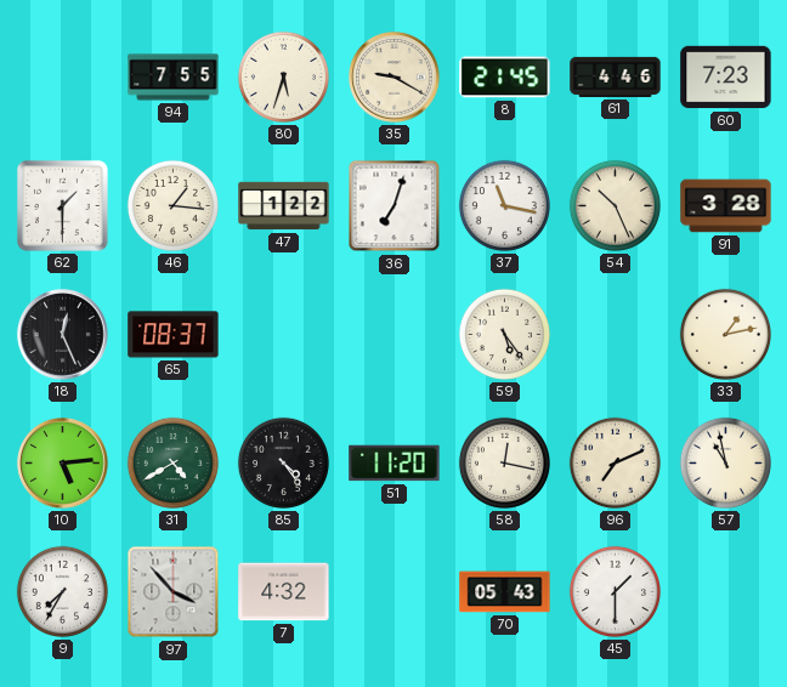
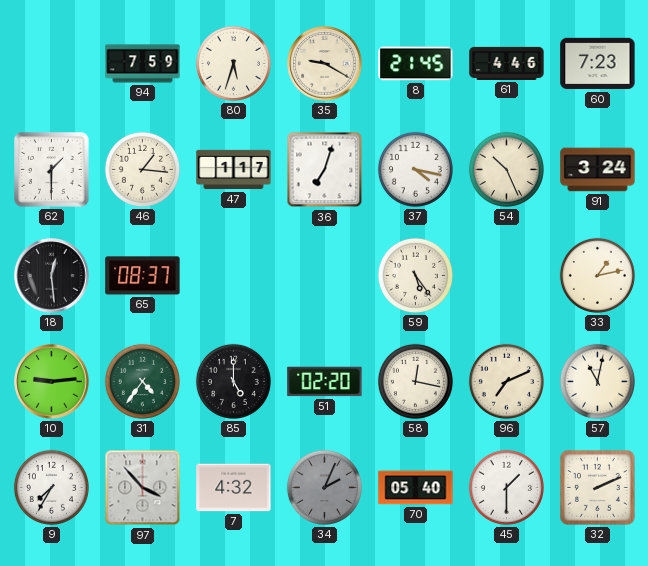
94: 7:55 -> 7:59 (143, 64)
47: 1:22 -> 1:17 (234, 170)
37: 11:17 -> 4:17 (415, 169)
91: 3:28 -> 3:24 (598, 170)
18: 12:26 -> 12:29 (52, 276)
10: 5:14 -> 9:14 (52, 382)
31: 4:40 -> 4:36 (142, 381)
85: 4:24 -> 5:00 (233, 381)
51: 11:20 -> 02:20 (325, 382)
57: 10:58 -> 11:02 (597, 381)
34: none -> 2:04 (324, 487)
70: 05:43 -> 05:40 (416, 488)
32: none -> 2:11 (598, 488)
